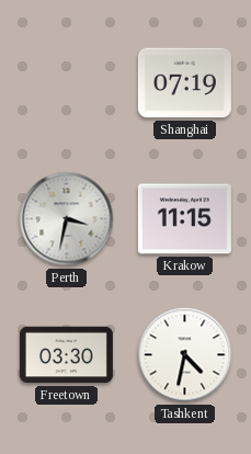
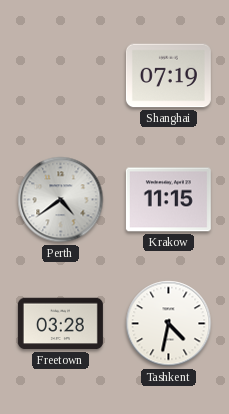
Perth: 3:32 -> 4:39 (61, 200)
Freetown: 03:30 -> 03:28 (60, 324)
